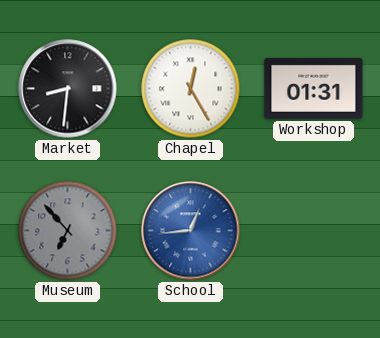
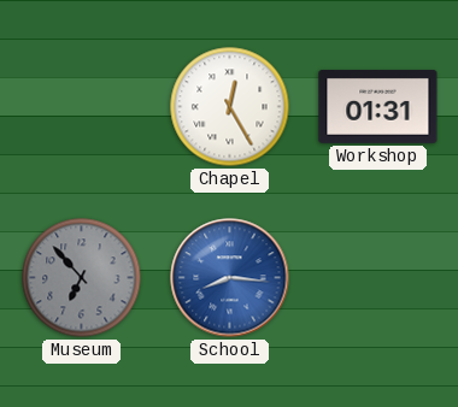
Market: 8:31 -> none (68, 89)
School: 12:44 -> 8:16 (230, 278)
